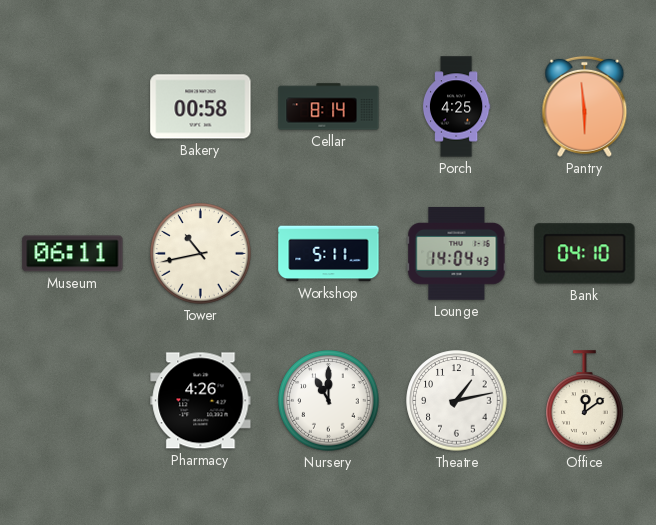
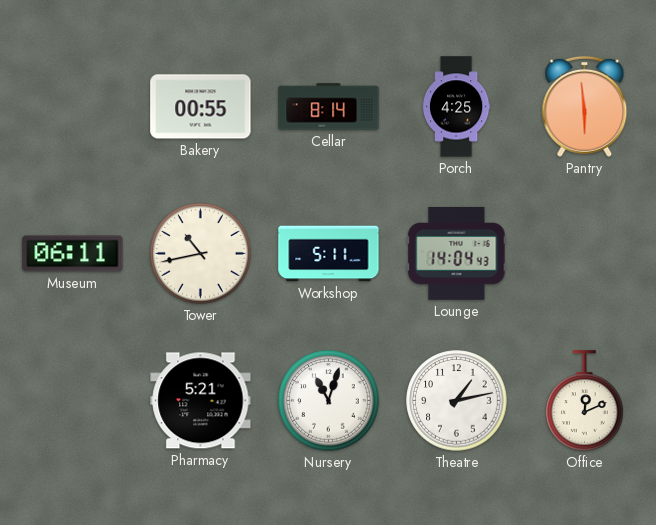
Bakery: 00:58 -> 00:55 (201, 107)
Bank: 04:10 -> none (585, 254)
Pharmacy: 4:26 -> 5:21 (201, 401)
Nursery: 11:00 -> 11:03 (329, 401)
Office: 12:09 -> 12:11 (585, 401)
